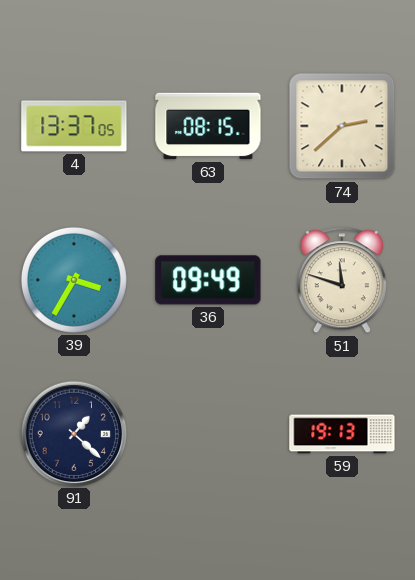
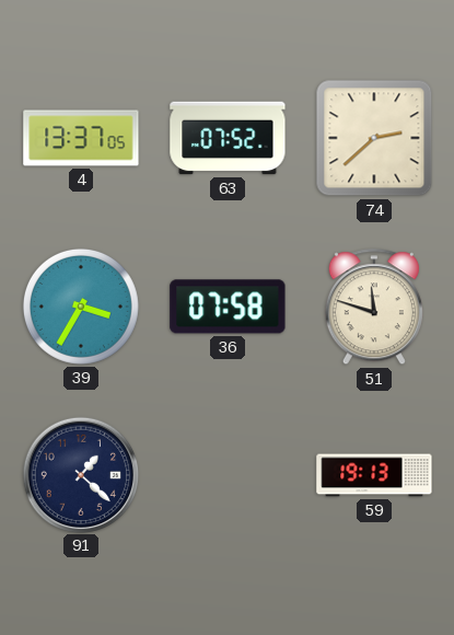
63: 08:15 -> 07:52 (228, 138)
36: 09:49 -> 07:58 (228, 307)
